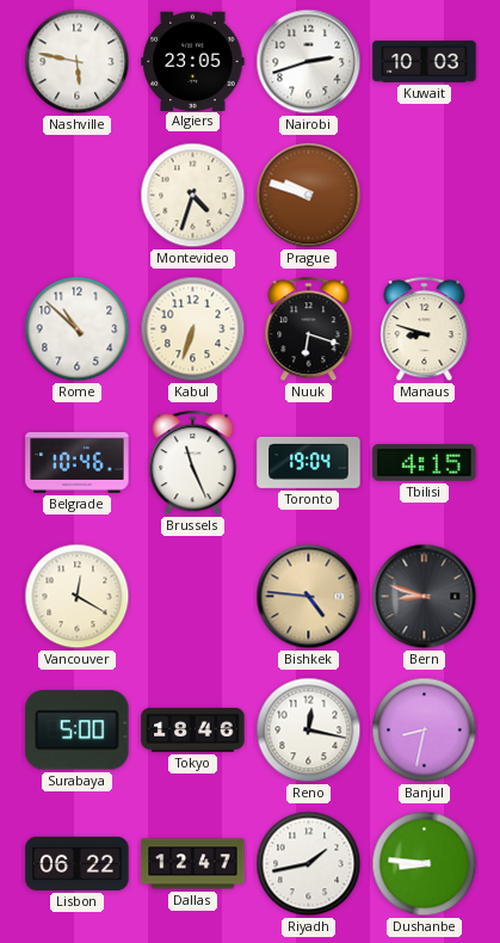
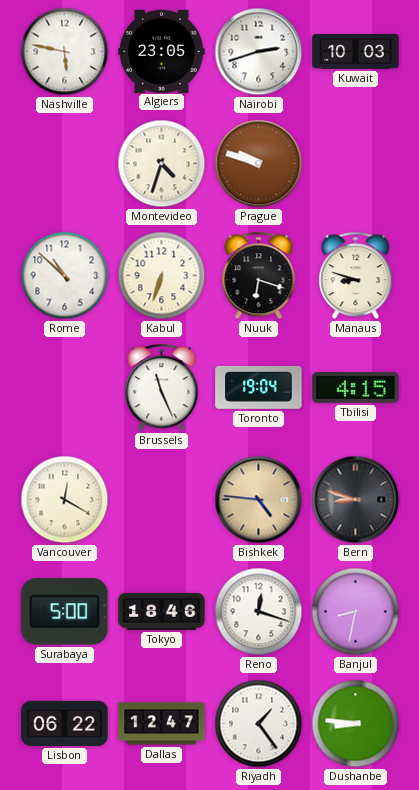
Belgrade: 10:46 -> none (78, 463)
Reno: 12:17 -> 12:18 (259, 612)
Riyadh: 1:43 -> 1:24 (259, 724)
